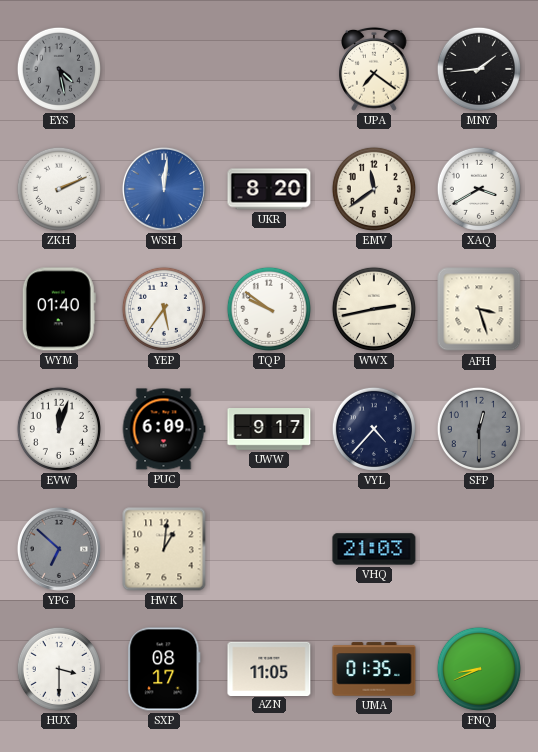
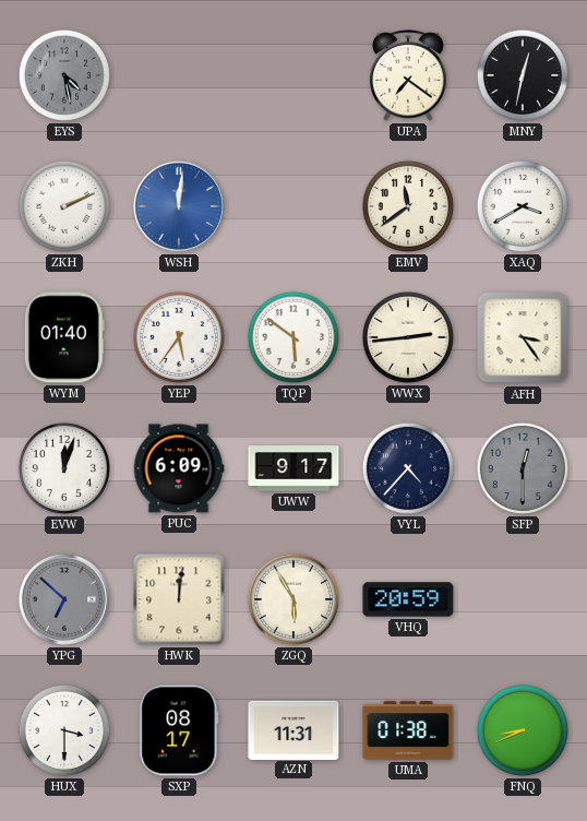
MNY: 1:44 -> 12:32 (523, 75)
UKR: 8:20 -> none (269, 189)
TQP: 9:51 -> 5:51 (293, 337)
WWX: 2:43 -> 2:44 (408, 337)
AFH: 3:27 -> 3:24 (523, 337)
HWK: 1:01 -> 12:01 (179, 599)
ZGQ: none -> 5:55 (293, 599)
VHQ: 21:03 -> 20:59 (408, 599)
AZN: 11:05 -> 11:31 (293, 729)
UMA: 01:35 -> 01:38 (408, 730)
